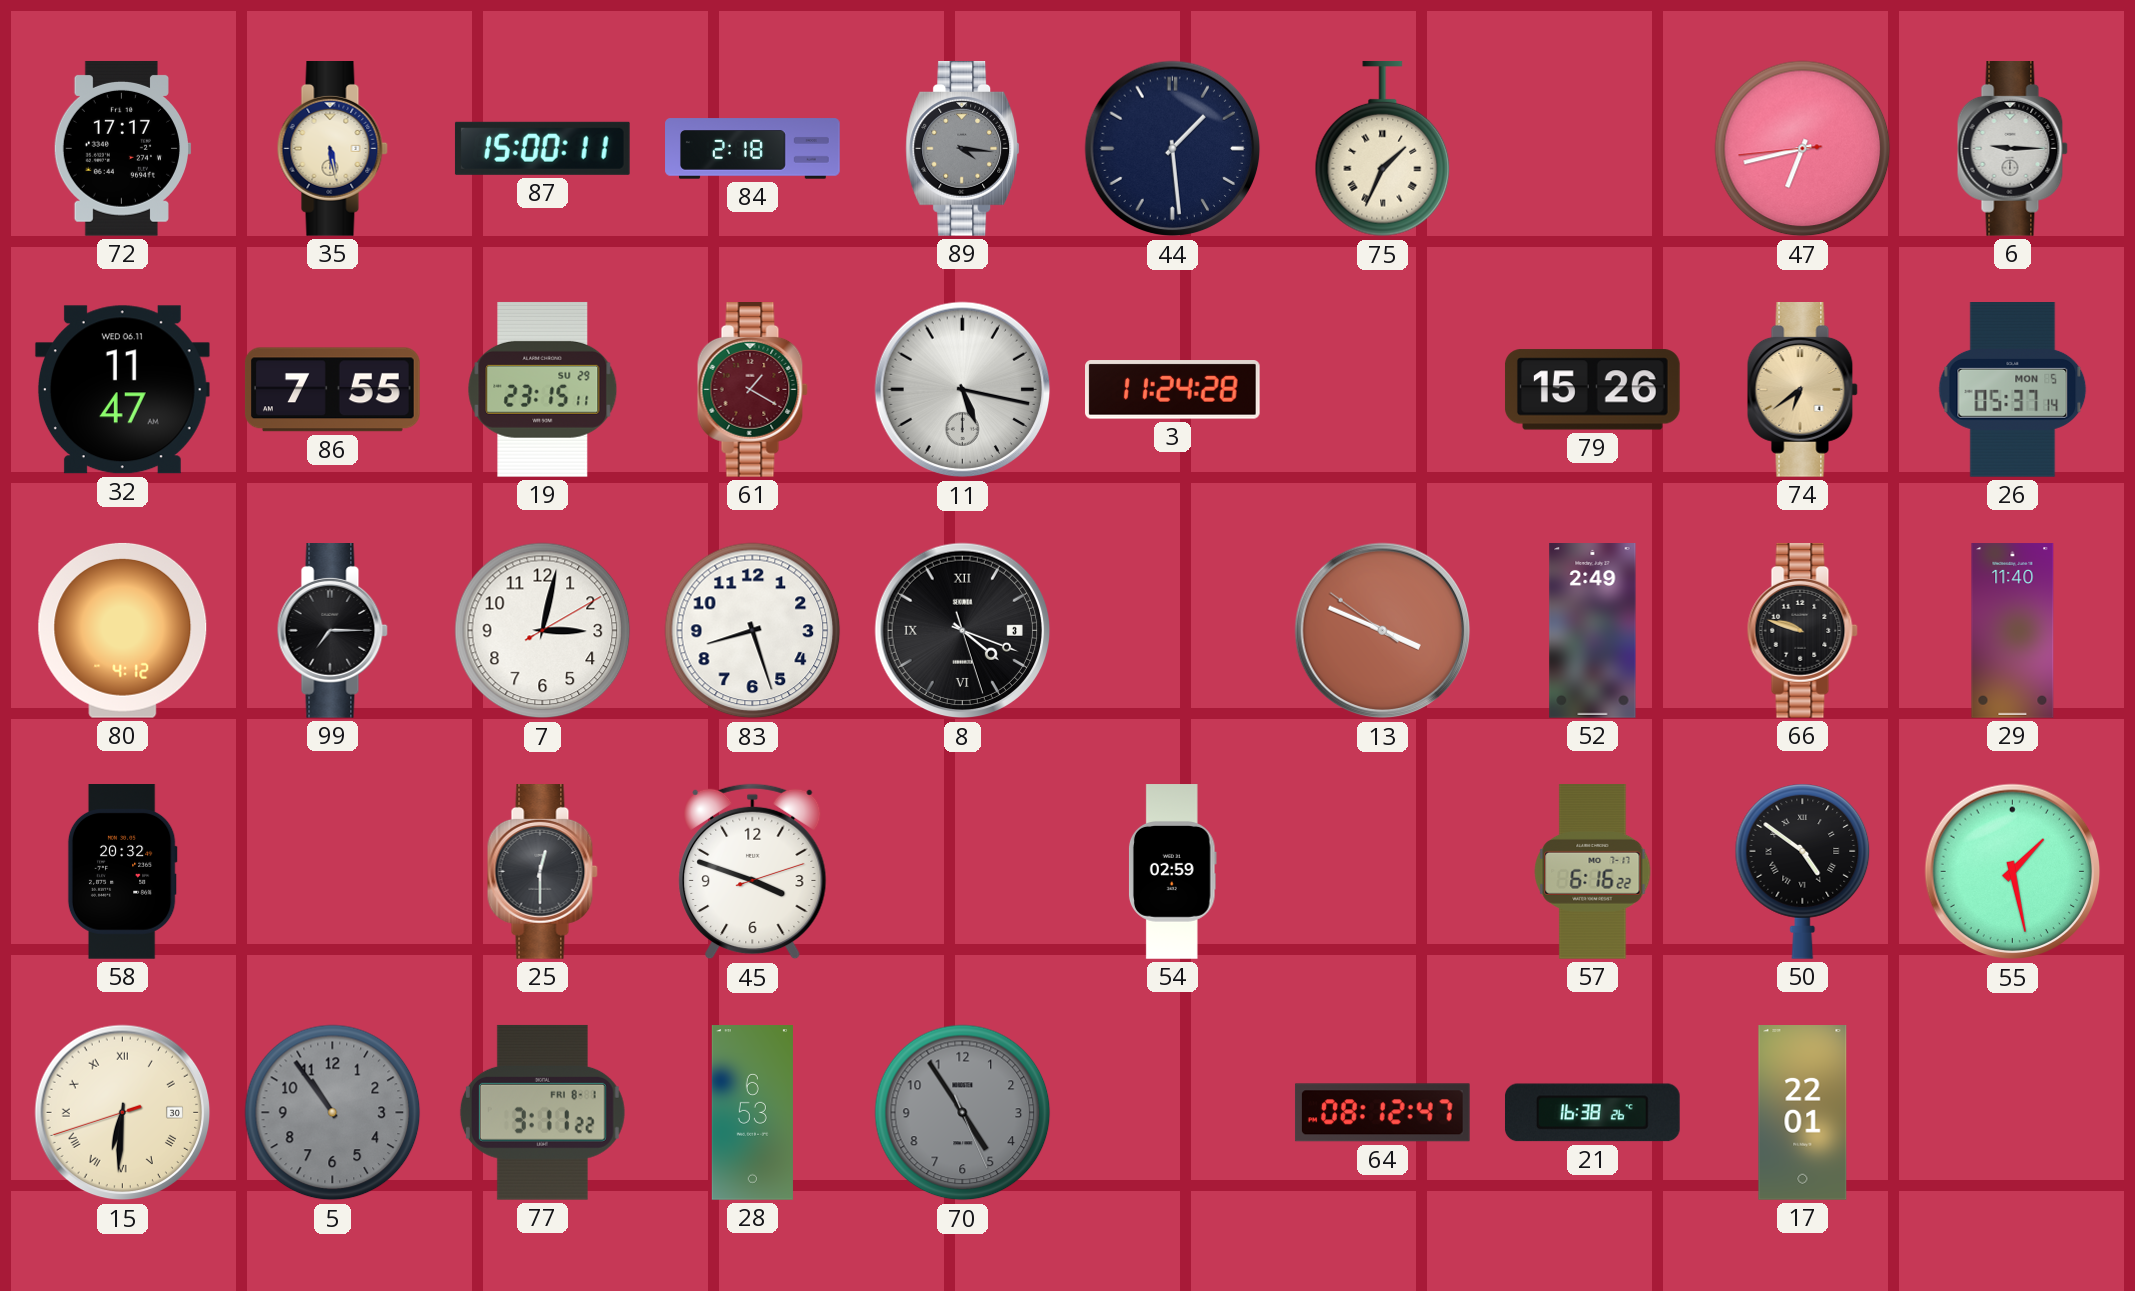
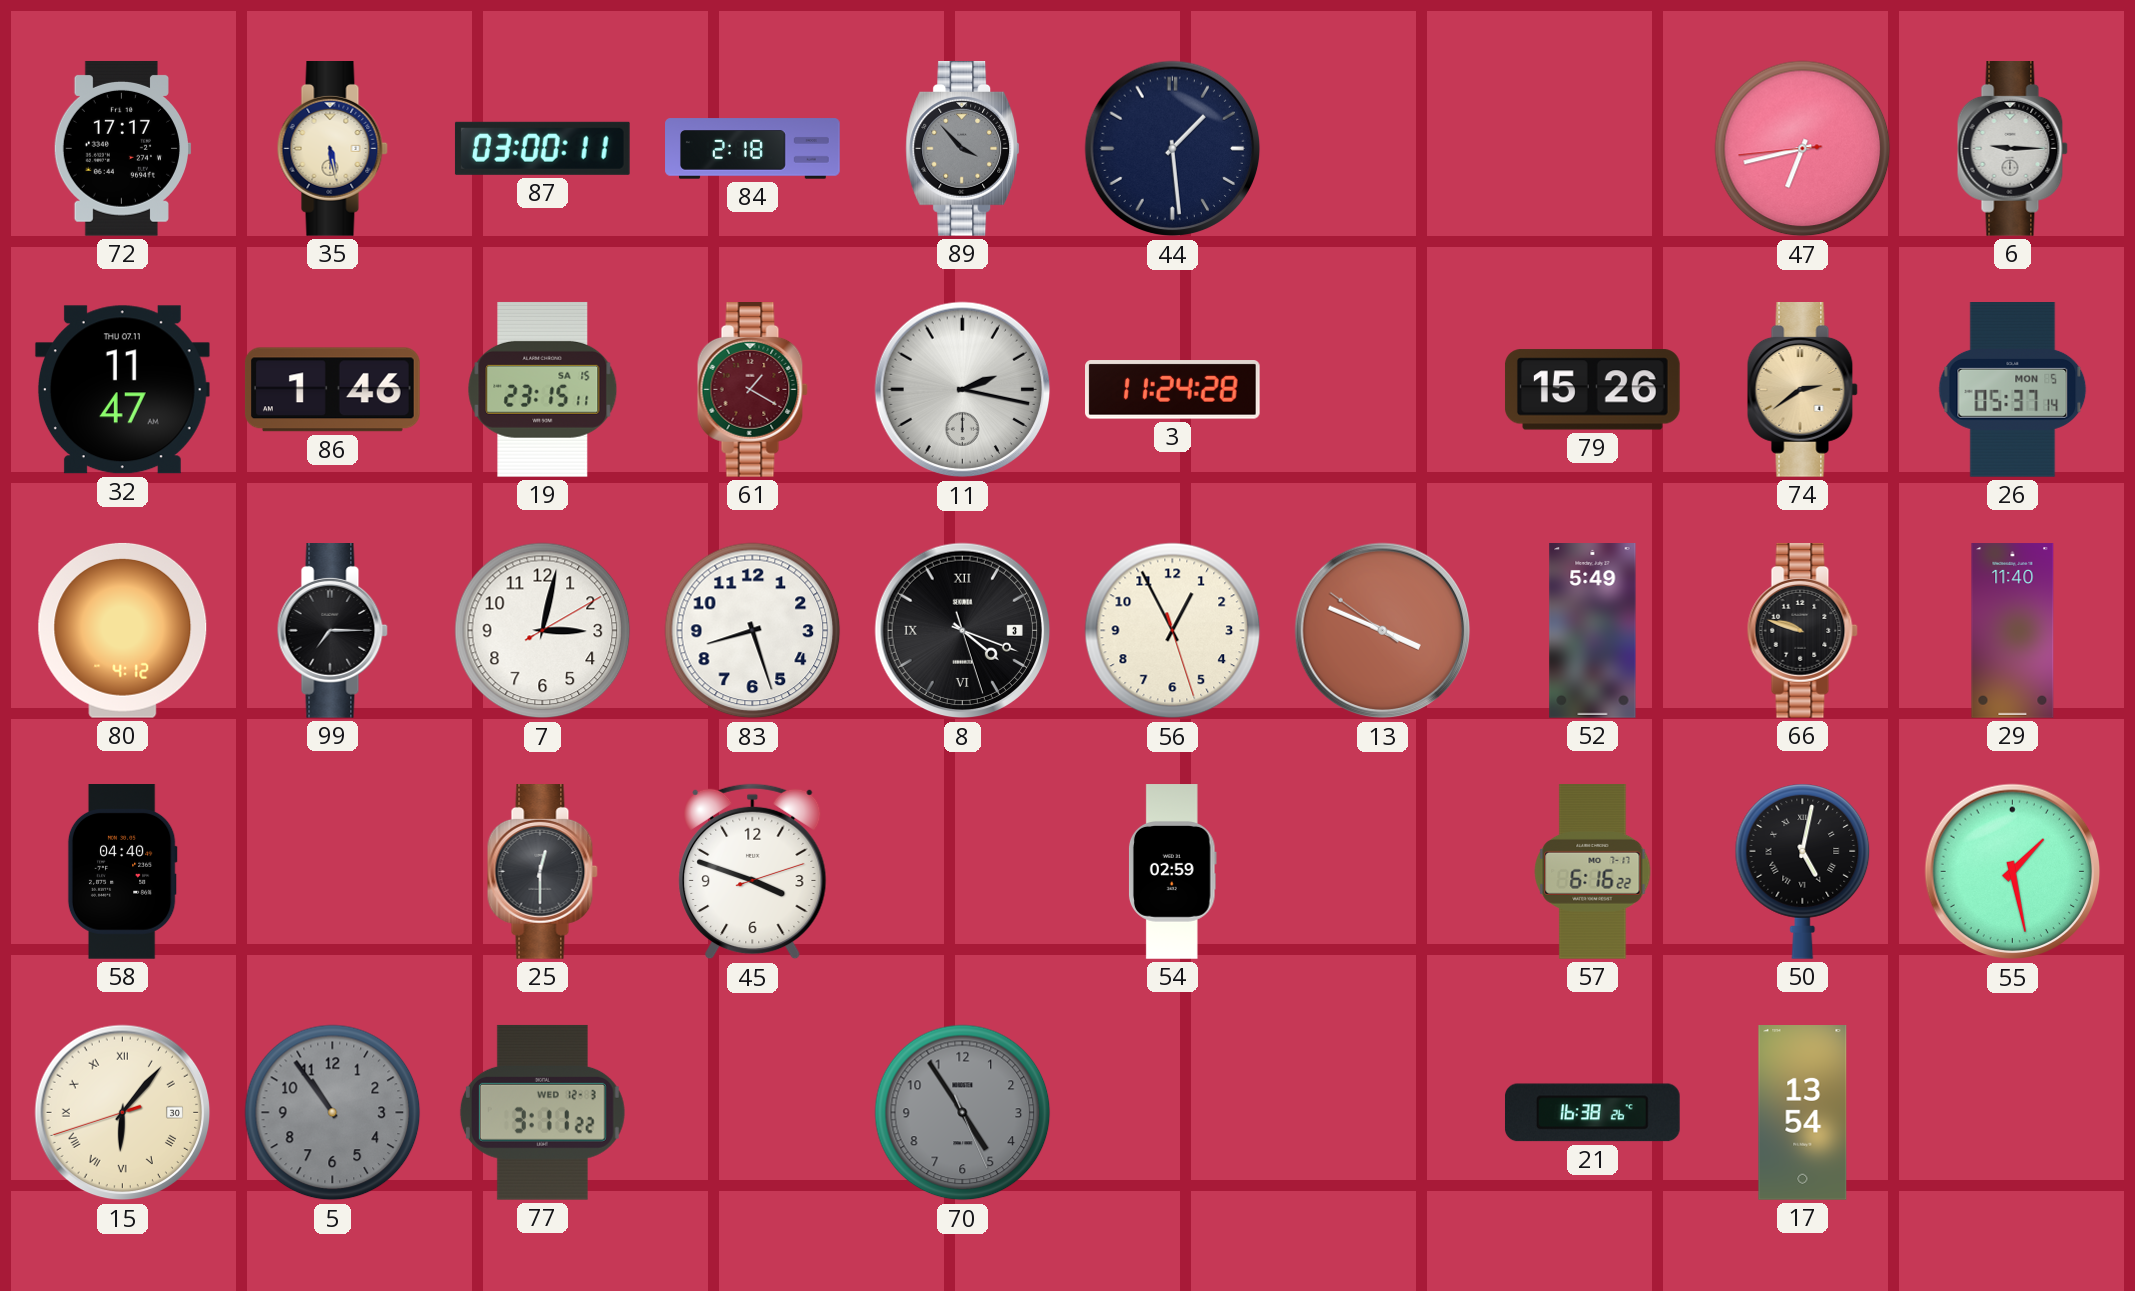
87: 15:00 -> 03:00 (542, 148)
89: 4:16 -> 3:53 (963, 149)
75: 1:34 -> none (1383, 149)
32 date: WED 06.11 -> THU 07.11 (122, 390)
86: 7:55 -> 1:46 (332, 390)
19 date: SU 29 -> SA 15 (543, 389)
11: 5:17 -> 2:17 (963, 390)
74: 6:39 -> 2:39 (1802, 390)
56: none -> 12:55 (1173, 631)
52: 2:49 -> 5:49 (1593, 631)
58: 20:32 -> 04:40 (122, 872)
50: 4:51 -> 5:02 (1803, 871)
15: 6:30 -> 6:06 (123, 1113)
77 date: FRI 8-1 -> WED 12-3 (542, 1112)
28: 6:53 -> none (752, 1113)
64: 08:12 -> none (1382, 1113)
17: 22:01 -> 13:54 (1803, 1113)
